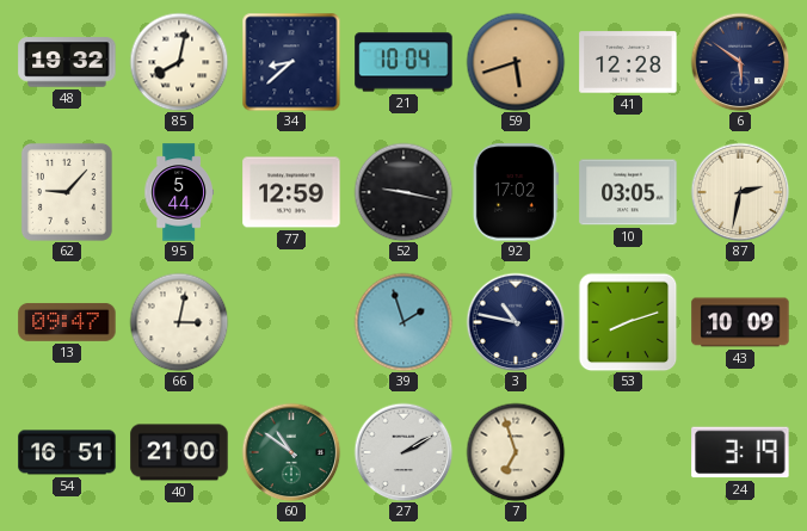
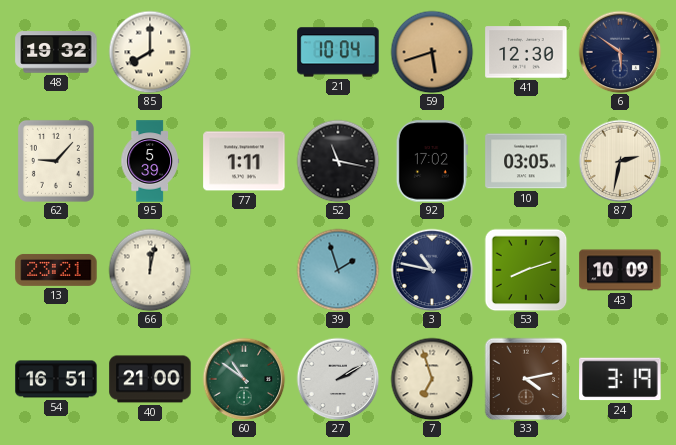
85: 8:02 -> 8:00 (150, 52)
34: 8:38 -> none (291, 62)
41: 12:28 -> 12:30 (526, 52)
95: 5:44 -> 5:39 (150, 161)
77: 12:59 -> 1:11 (244, 161)
52: 9:17 -> 11:17 (338, 161)
13: 09:47 -> 23:21 (56, 270)
66: 3:02 -> 12:02 (150, 270)
33: none -> 4:13 (526, 379)
